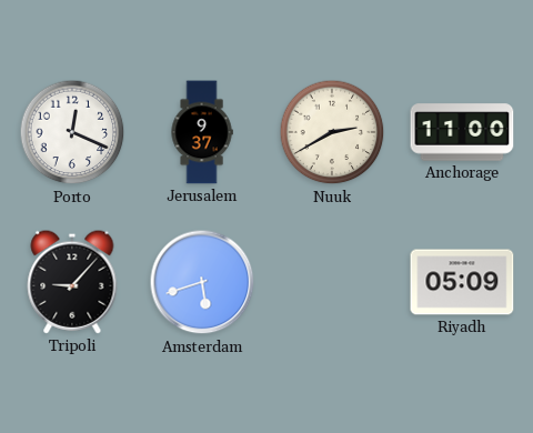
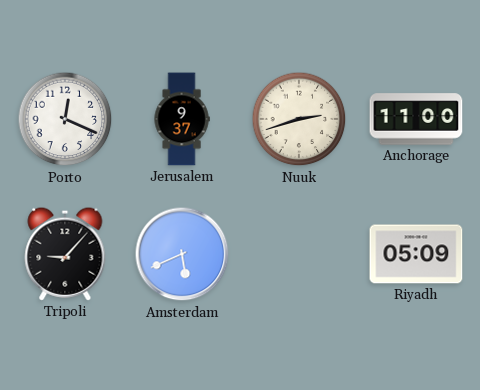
Nuuk: 2:40 -> 2:42 (299, 119)
Amsterdam: 5:42 -> 5:41 (182, 254)
